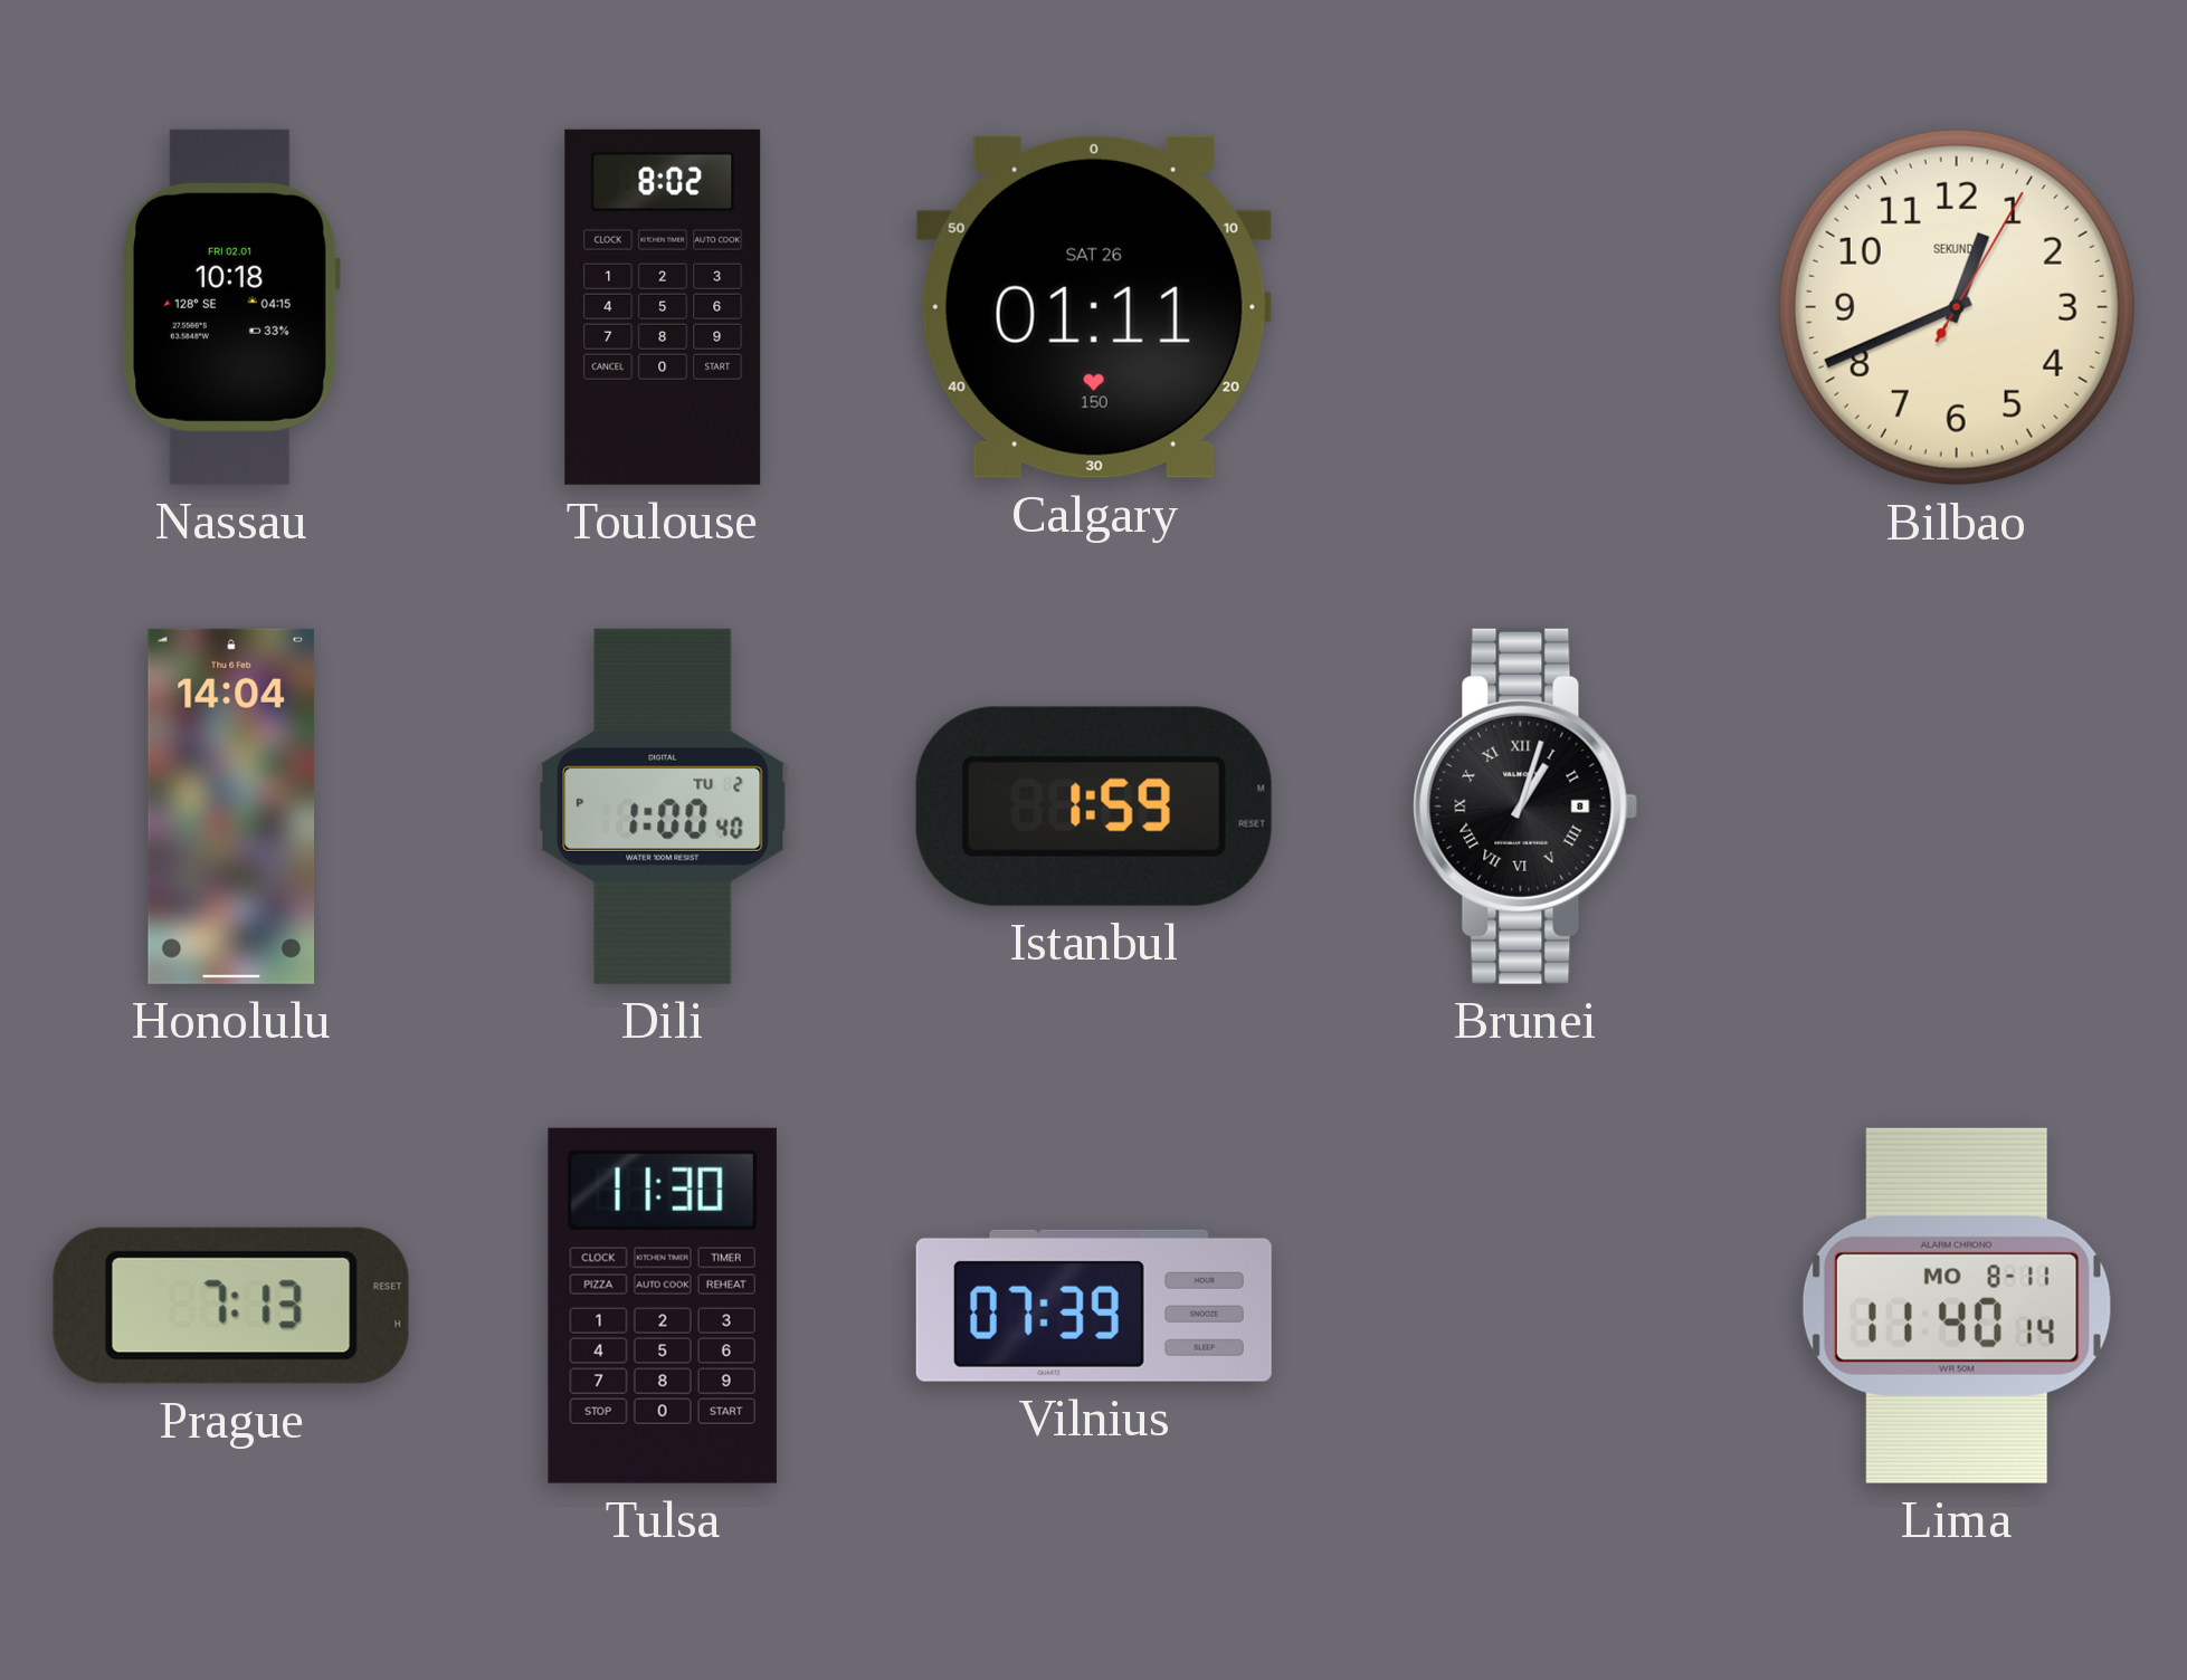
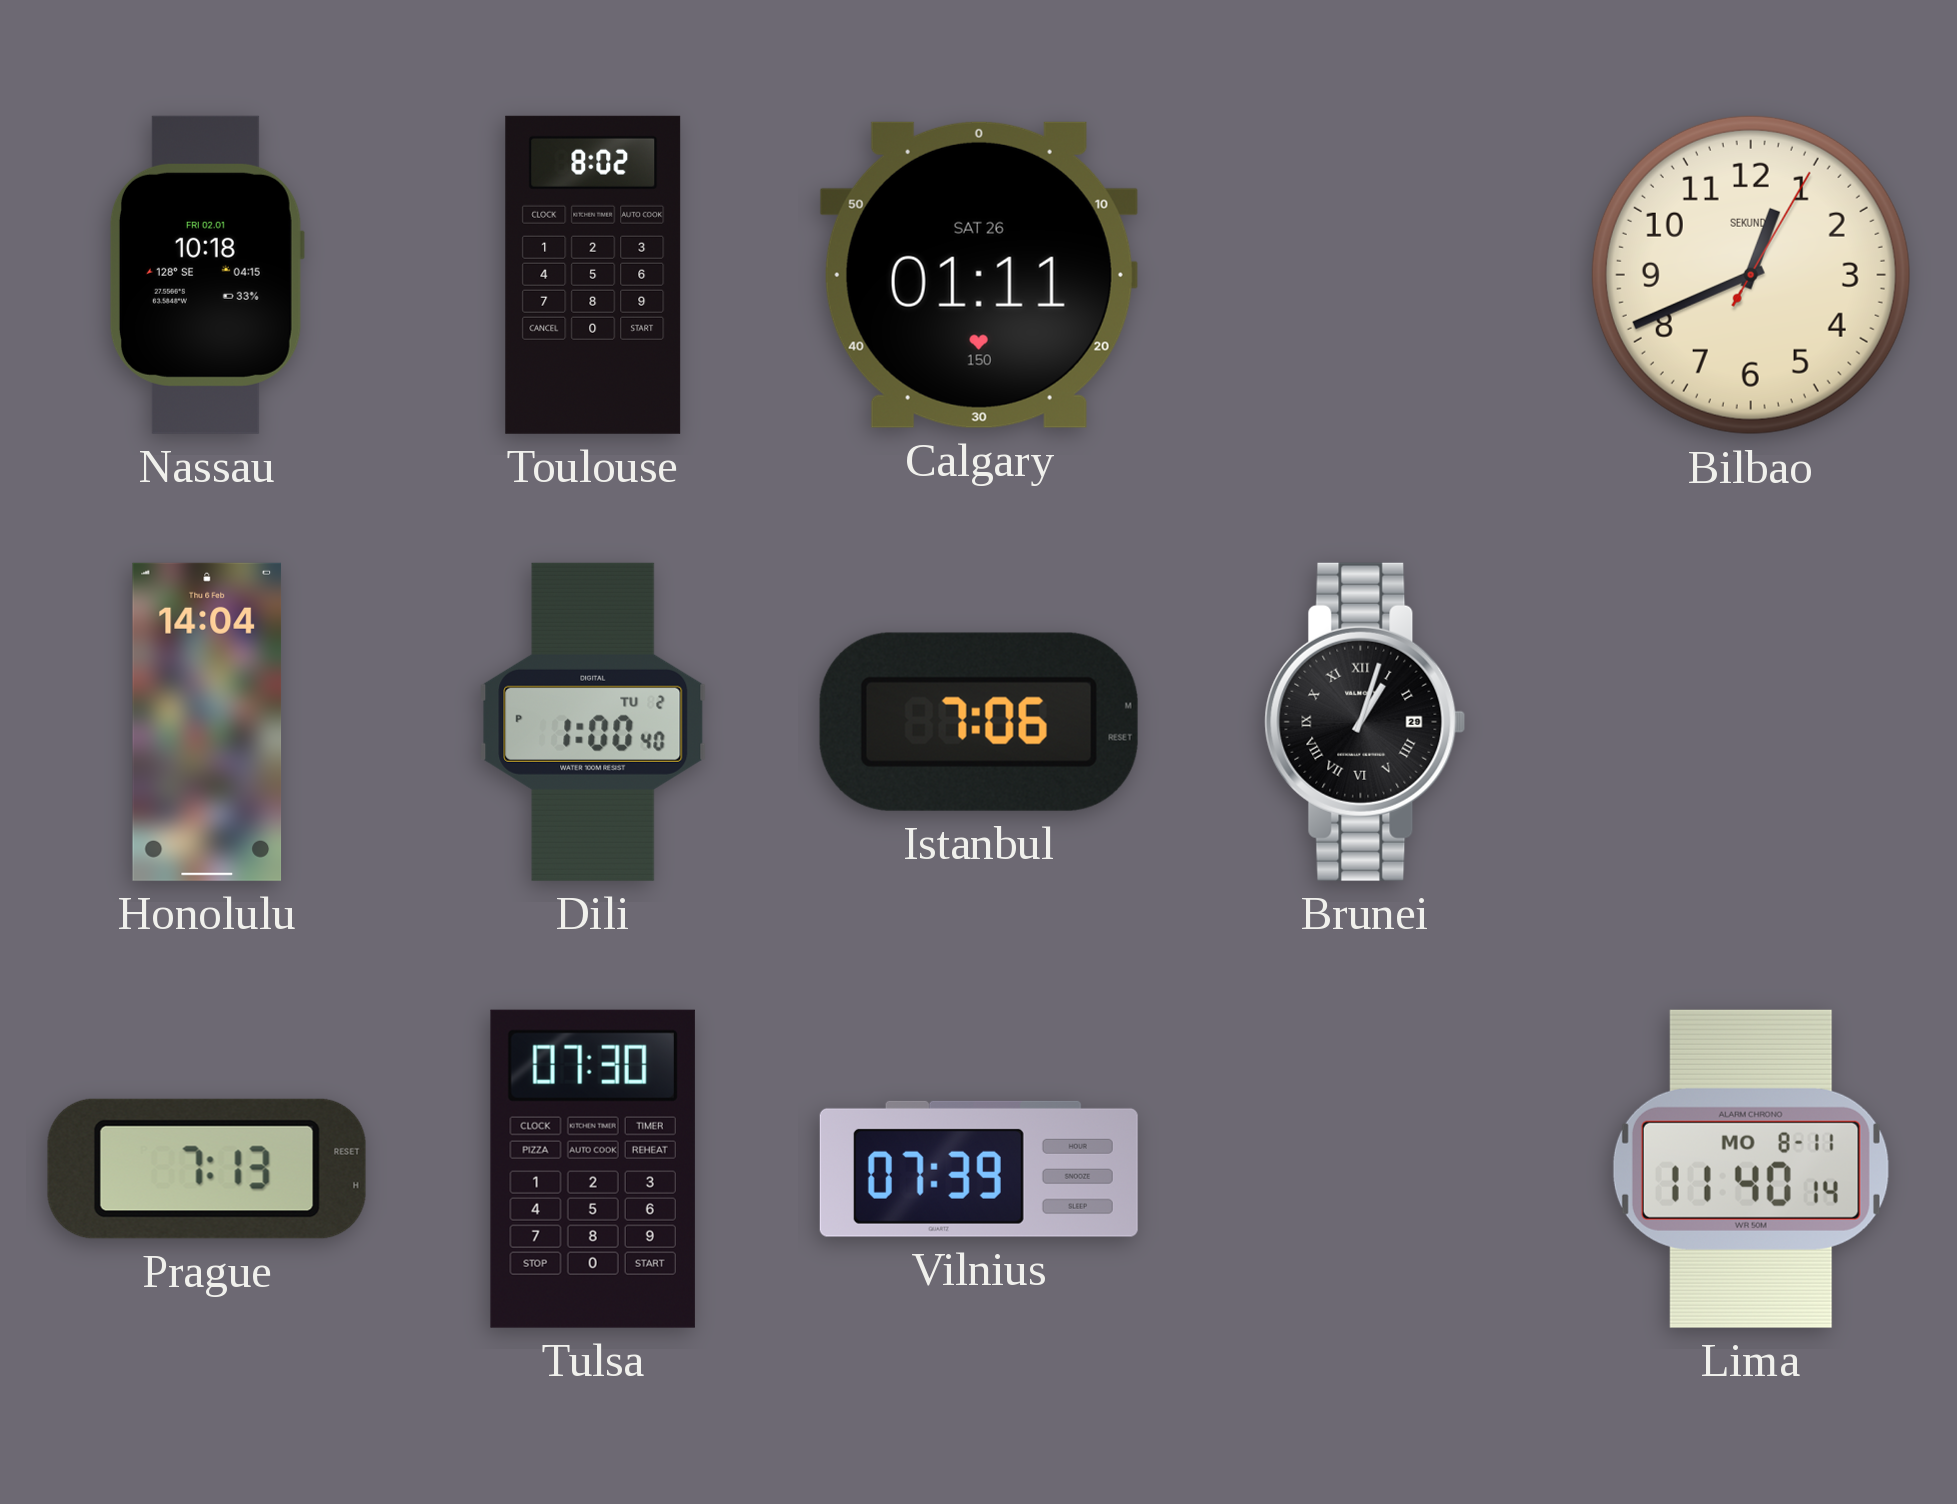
Istanbul: 1:59 -> 7:06 (979, 722)
Brunei date: 8 -> 29 (1365, 722)
Tulsa: 11:30 -> 07:30 (593, 1169)
